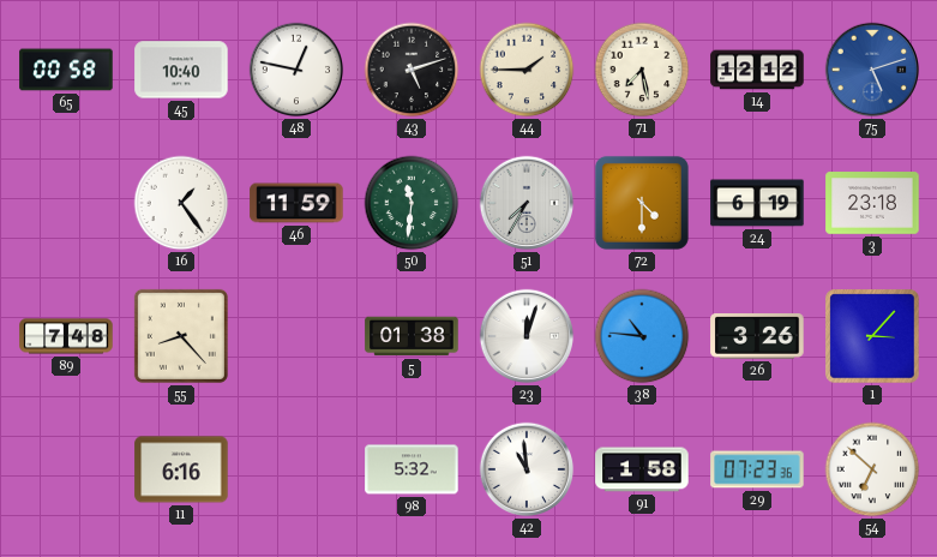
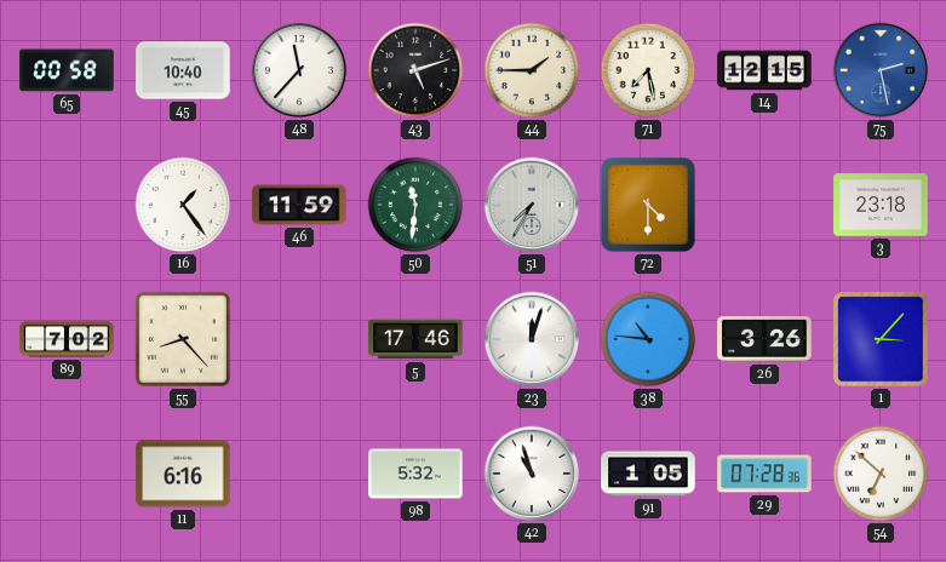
48: 12:47 -> 11:37 (299, 70)
14: 12:12 -> 12:15 (764, 70)
75: 5:12 -> 2:28 (881, 70)
24: 6:19 -> none (757, 203)
89: 7:48 -> 7:02 (67, 339)
5: 01:38 -> 17:46 (415, 339)
42: 10:59 -> 10:57 (532, 474)
91: 1:58 -> 1:05 (648, 474)
29: 07:23 -> 07:28 (764, 474)
